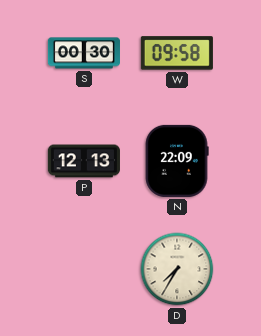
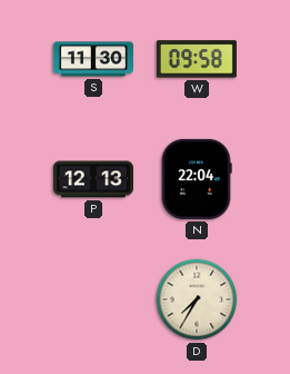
S: 00:30 -> 11:30 (93, 59)
N: 22:09 -> 22:04 (197, 179)
